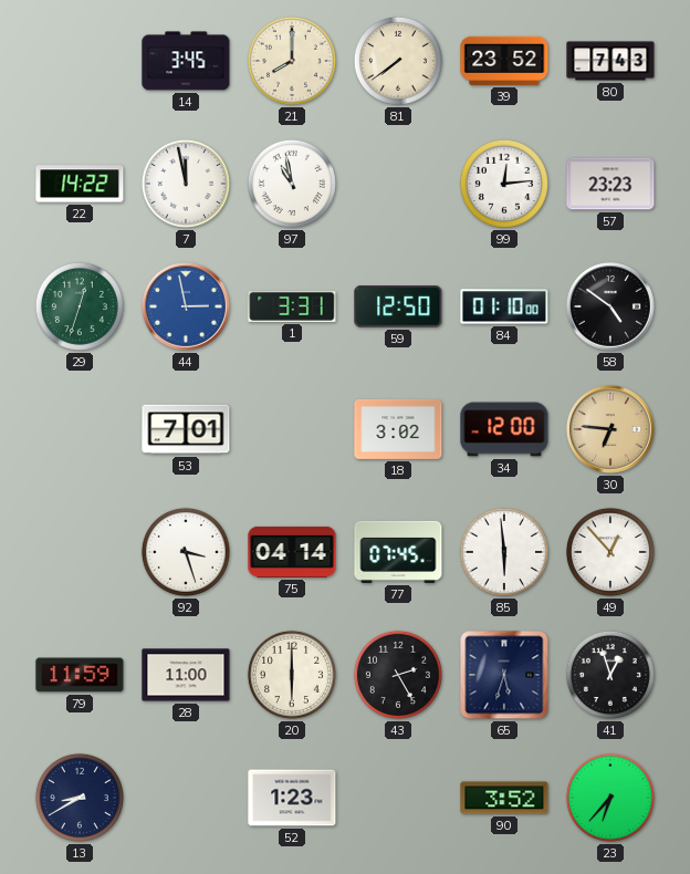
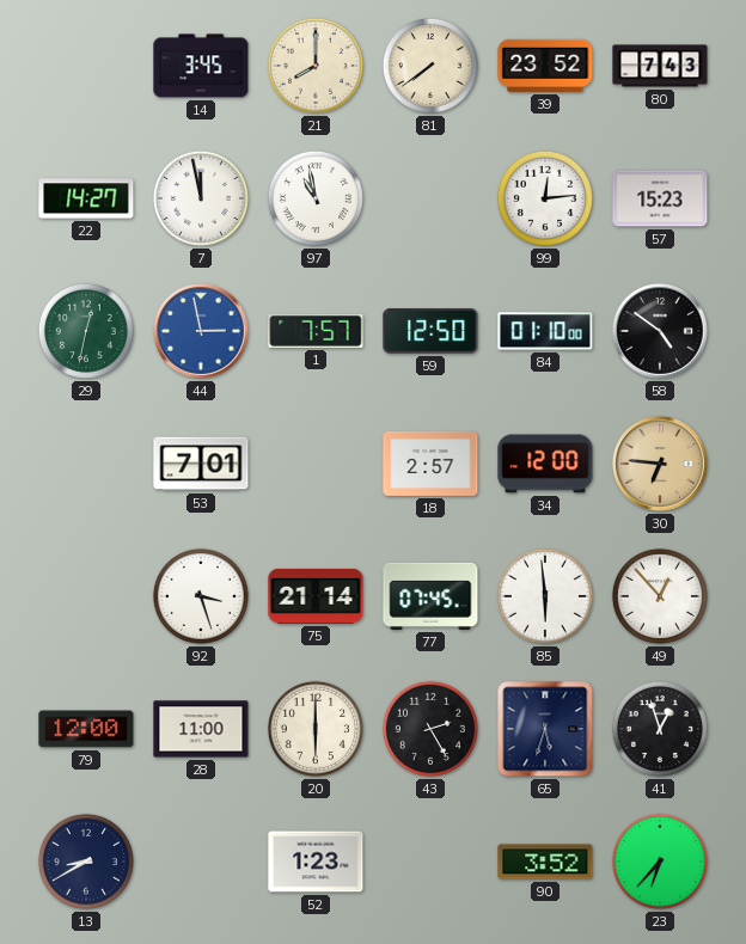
22: 14:22 -> 14:27 (86, 198)
57: 23:23 -> 15:23 (660, 198)
29: 12:33 -> 12:32 (86, 331)
1: 3:31 -> 7:57 (316, 331)
18: 3:02 -> 2:57 (430, 464)
75: 04:14 -> 21:14 (316, 596)
79: 11:59 -> 12:00 (86, 729)
